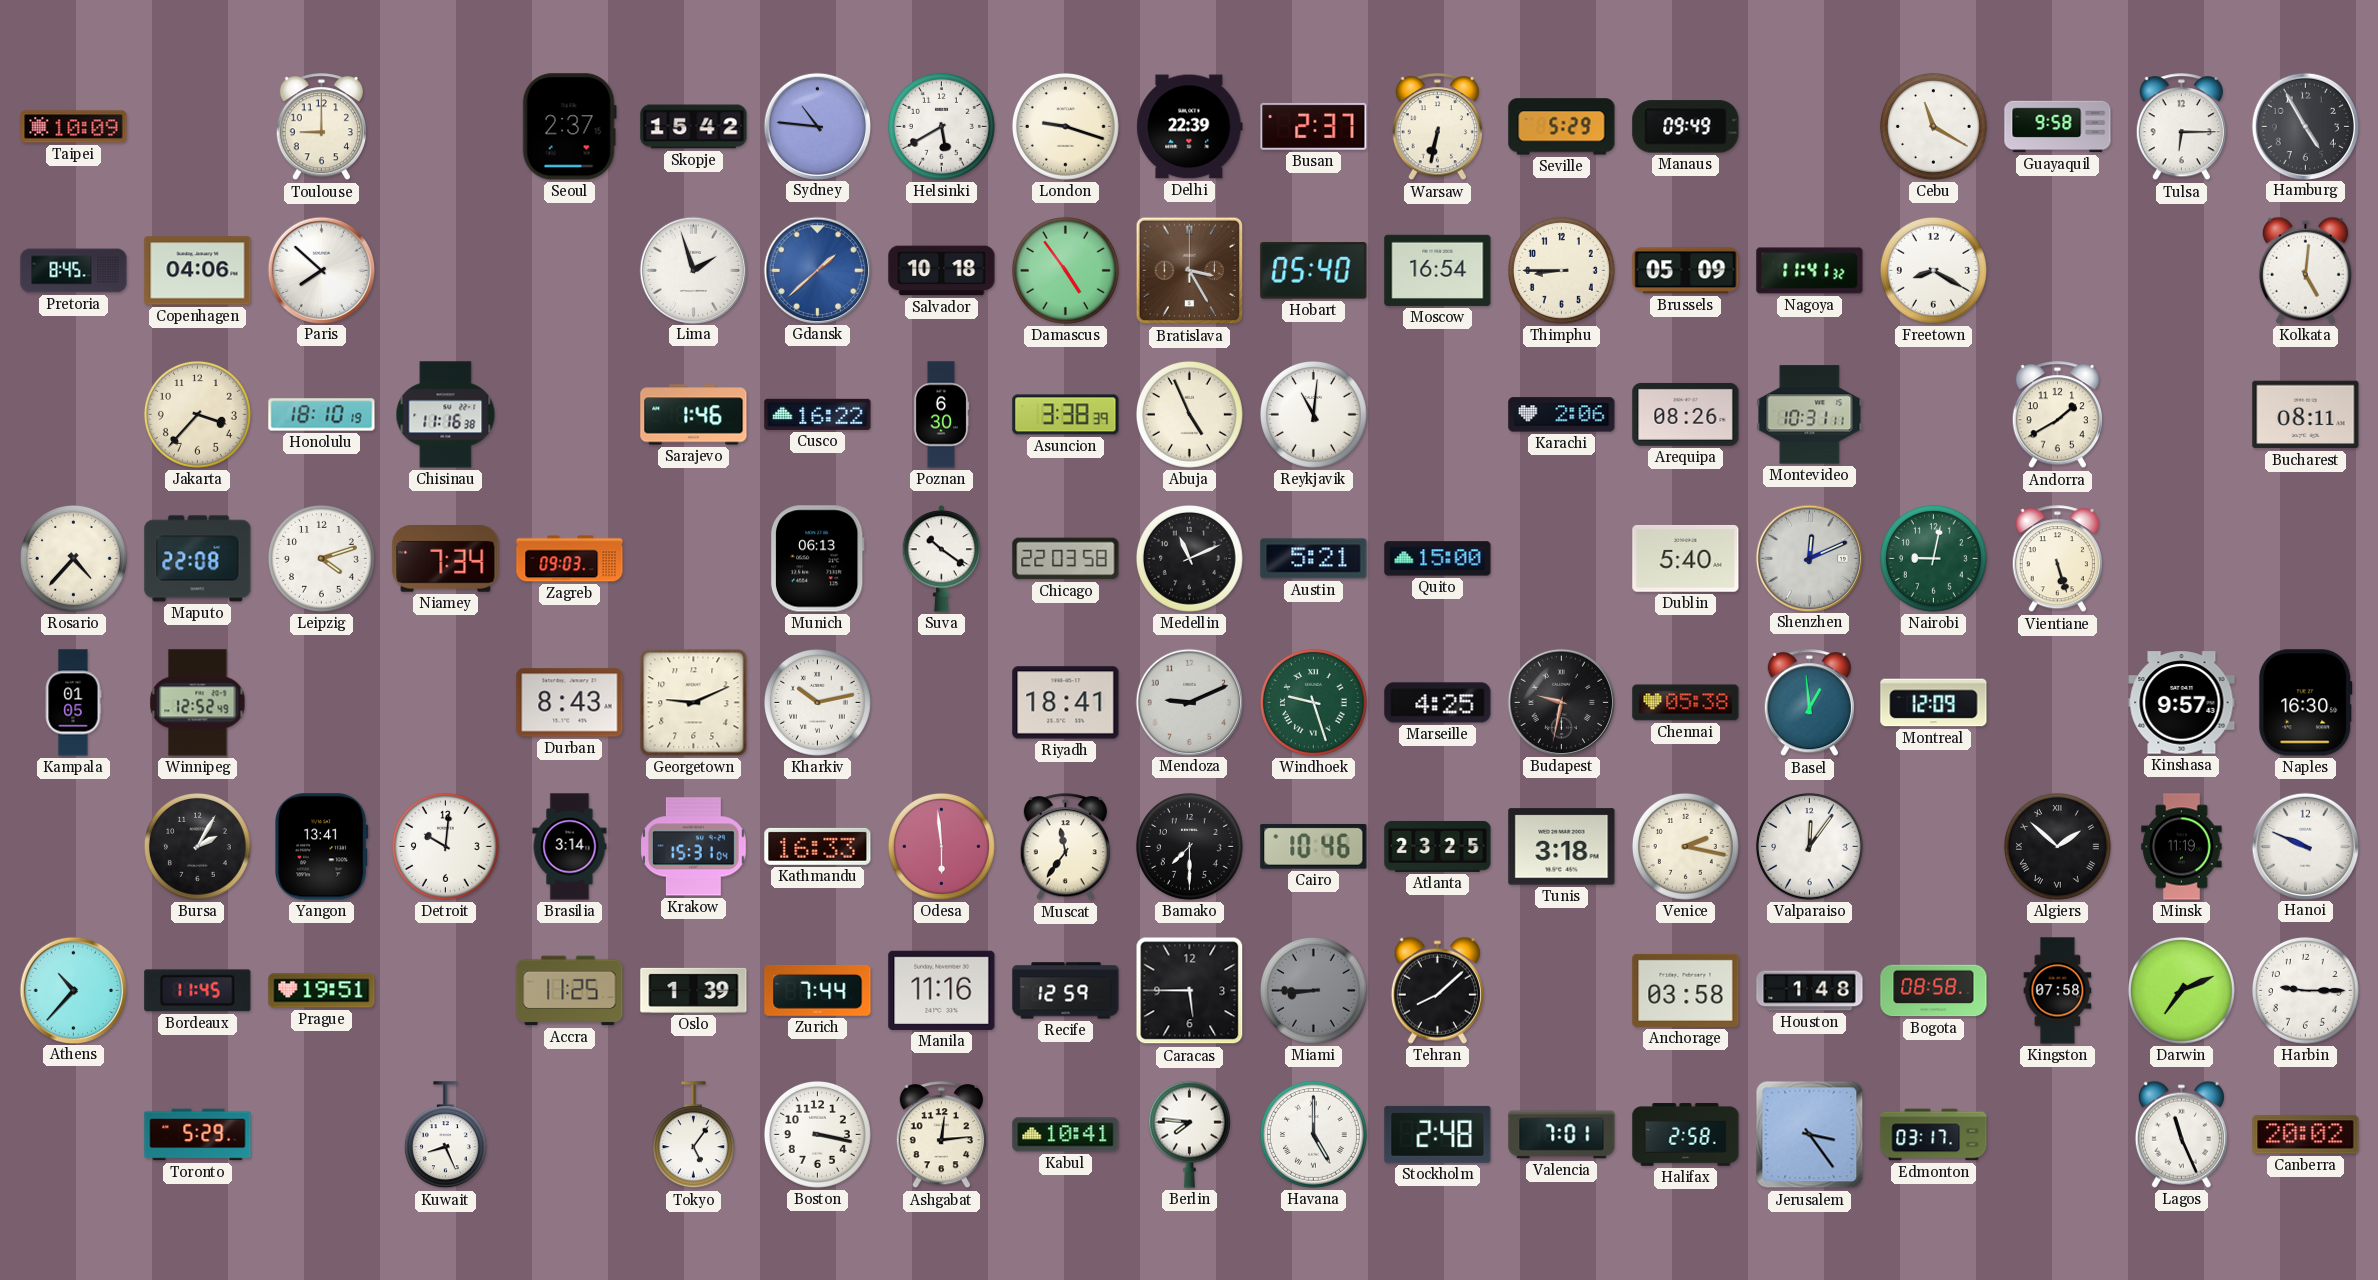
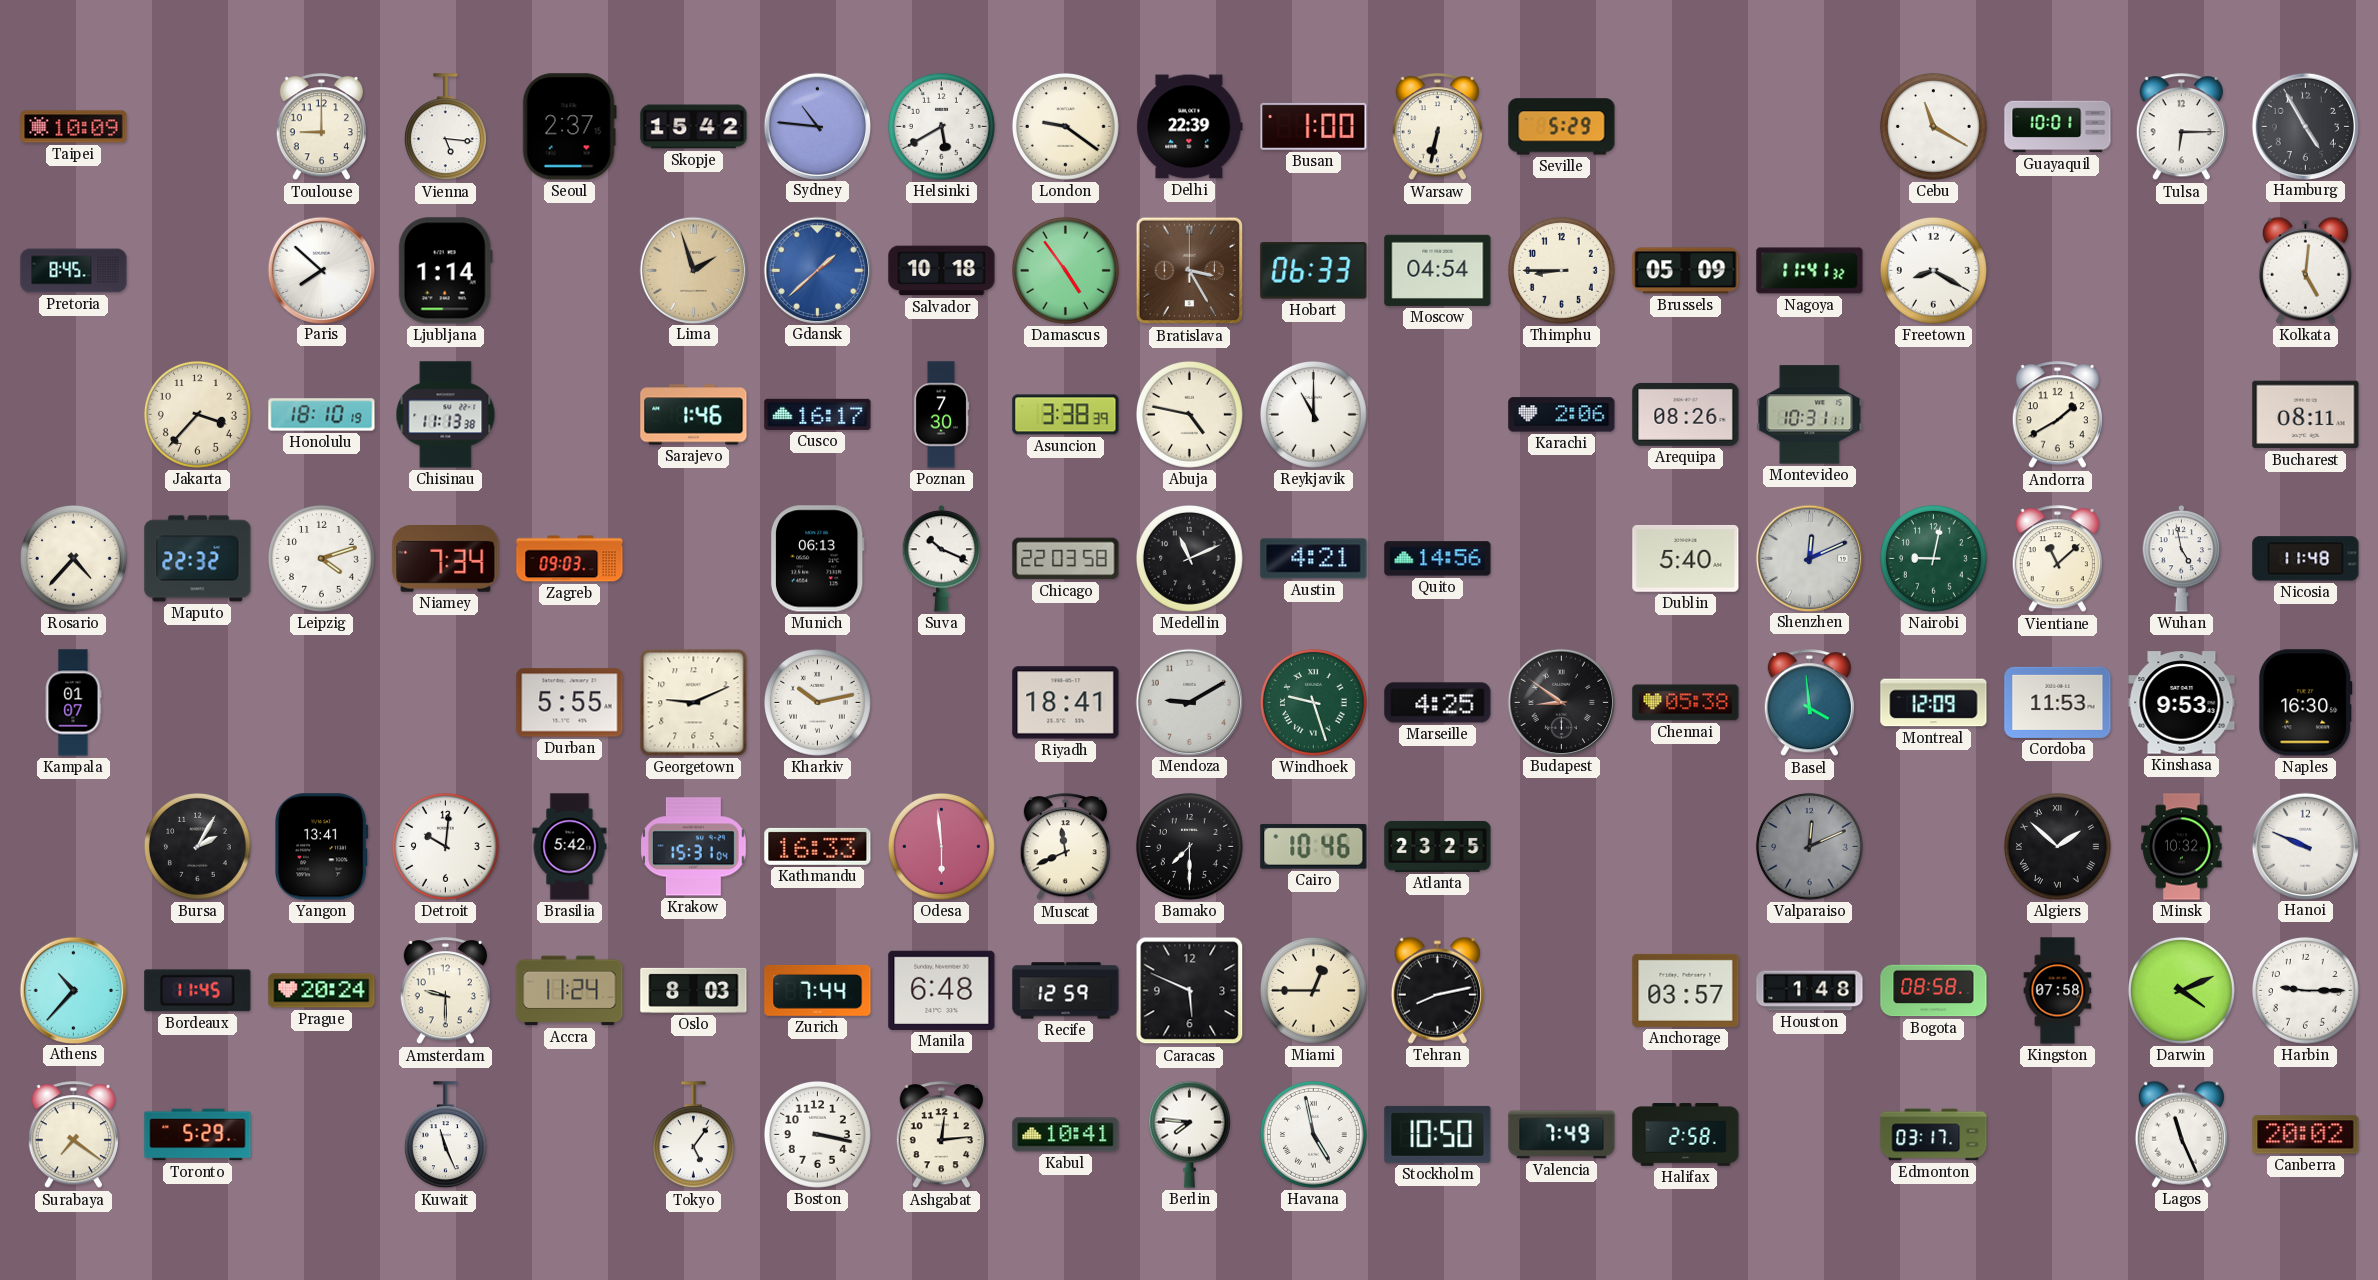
Vienna: none -> 5:16 (445, 127)
London: 9:18 -> 9:21 (1065, 126)
Busan: 2:37 -> 1:00 (1314, 126)
Manaus: 09:49 -> none (1686, 127)
Guayaquil: 9:58 -> 10:01 (2058, 127)
Copenhagen: 04:06 -> none (198, 271)
Ljubljana: none -> 1:14 (445, 271)
Lima dial: white -> champagne (693, 270)
Hobart: 05:40 -> 06:33 (1314, 271)
Moscow: 16:54 -> 04:54 (1438, 270)
Chisinau: 11:16 -> 11:13 (446, 415)
Cusco: 16:22 -> 16:17 (818, 414)
Poznan: 6:30 -> 7:30 (941, 415)
Abuja: 4:56 -> 4:47 (1189, 414)
Reykjavik: 11:01 -> 11:00 (1313, 414)
Maputo: 22:08 -> 22:32 (198, 559)
Suva: 10:21 -> 10:19 (942, 559)
Austin: 5:21 -> 4:21 (1314, 559)
Quito: 15:00 -> 14:56 (1438, 559)
Vientiane: 5:27 -> 11:08 (2057, 559)
Wuhan: none -> 4:58 (2182, 559)
Nicosia: none -> 11:48 (2306, 559)
Kampala: 01:05 -> 01:07 (73, 703)
Winnipeg: 12:52 -> none (198, 703)
Durban: 8:43 -> 5:55 (570, 703)
Mendoza: 9:11 -> 9:10 (1189, 702)
Budapest: 9:32 -> 8:51 (1561, 702)
Basel: 12:59 -> 3:59 (1809, 703)
Cordoba: none -> 11:53 (2058, 702)
Kinshasa: 9:57 -> 9:53 (2182, 703)
Brasilia: 3:14 -> 5:42 (570, 847)
Muscat: 11:36 -> 11:41 (1065, 847)
Tunis: 3:18 -> none (1562, 847)
Venice: 2:17 -> none (1685, 846)
Valparaiso: 12:06 -> 12:11 (1809, 846)
Valparaiso dial: white -> grey (1809, 846)
Minsk: 11:19 -> 10:32 (2182, 847)
Prague: 19:51 -> 20:24 (322, 991)
Amsterdam: none -> 9:30 (445, 991)
Accra: 11:25 -> 11:24 (570, 991)
Oslo: 1:39 -> 8:03 (694, 990)
Manila: 11:16 -> 6:48 (942, 990)
Caracas: 5:45 -> 5:49 (1190, 991)
Miami: 8:45 -> 12:45 (1313, 990)
Miami dial: grey -> cream (1313, 990)
Tehran: 8:08 -> 8:13 (1437, 990)
Anchorage: 03:58 -> 03:57 (1686, 990)
Darwin: 7:11 -> 4:11 (2181, 990)
Surabaya: none -> 7:21 (73, 1135)
Kuwait: 8:26 -> 11:26 (445, 1135)
Havana: 5:00 -> 4:58 (1313, 1134)
Stockholm: 2:48 -> 10:50 (1438, 1134)
Valencia: 7:01 -> 7:49 (1562, 1135)
Jerusalem: 3:24 -> none (1810, 1135)
